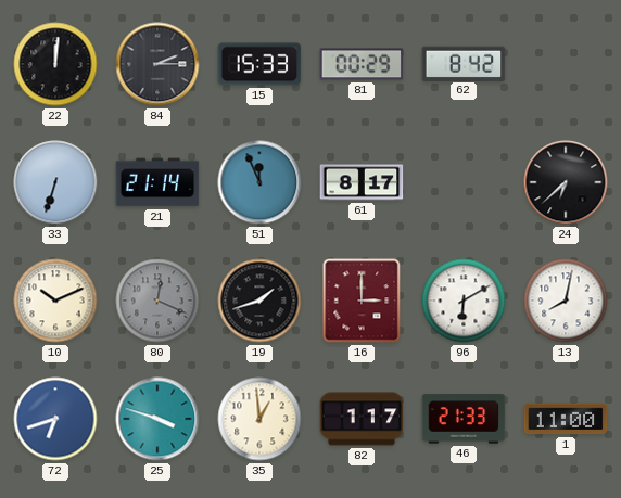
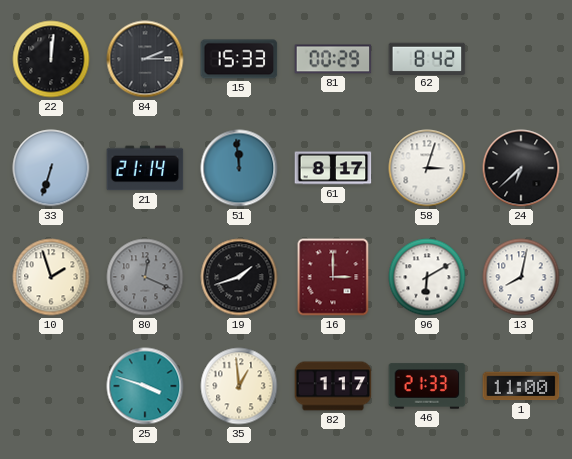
51: 11:56 -> 11:59 (239, 168)
58: none -> 3:03 (427, 168)
10: 10:11 -> 1:57 (51, 277)
72: 6:42 -> none (55, 419)
